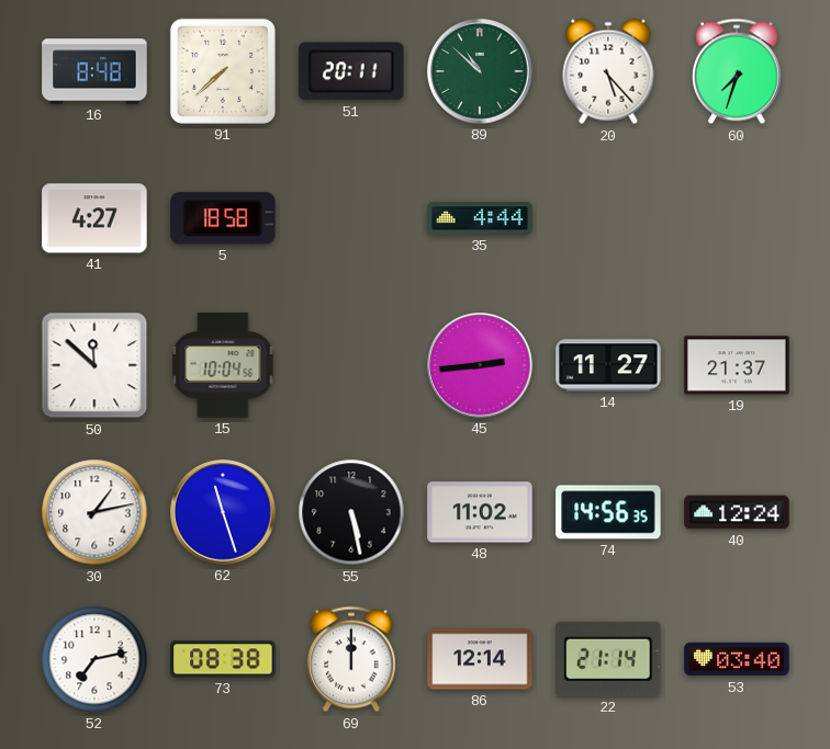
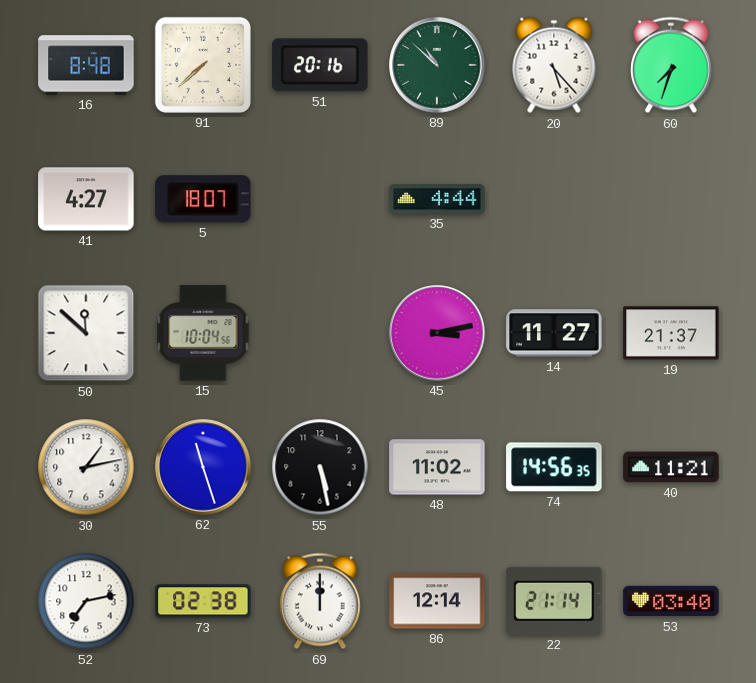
51: 20:11 -> 20:16 (320, 65)
5: 18:58 -> 18:07 (203, 199)
45: 2:44 -> 3:13 (437, 333)
40: 12:24 -> 11:21 (671, 467)
73: 08:38 -> 02:38 (203, 601)
